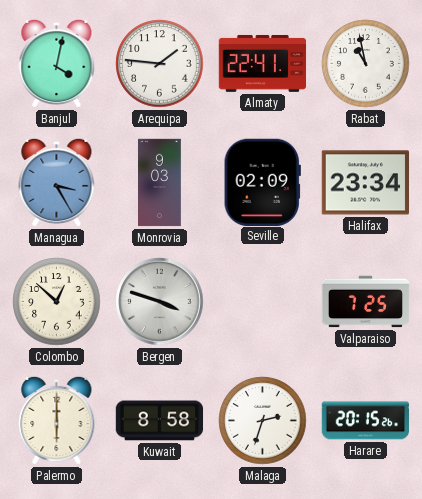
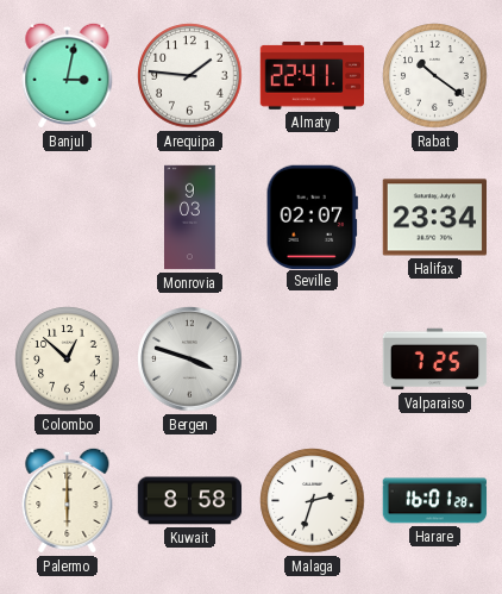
Banjul: 4:02 -> 3:02 (68, 75)
Rabat: 10:58 -> 10:21 (435, 76)
Managua: 3:25 -> none (57, 182)
Seville: 02:09 -> 02:07 (312, 217)
Harare: 20:15 -> 16:01 (435, 501)
